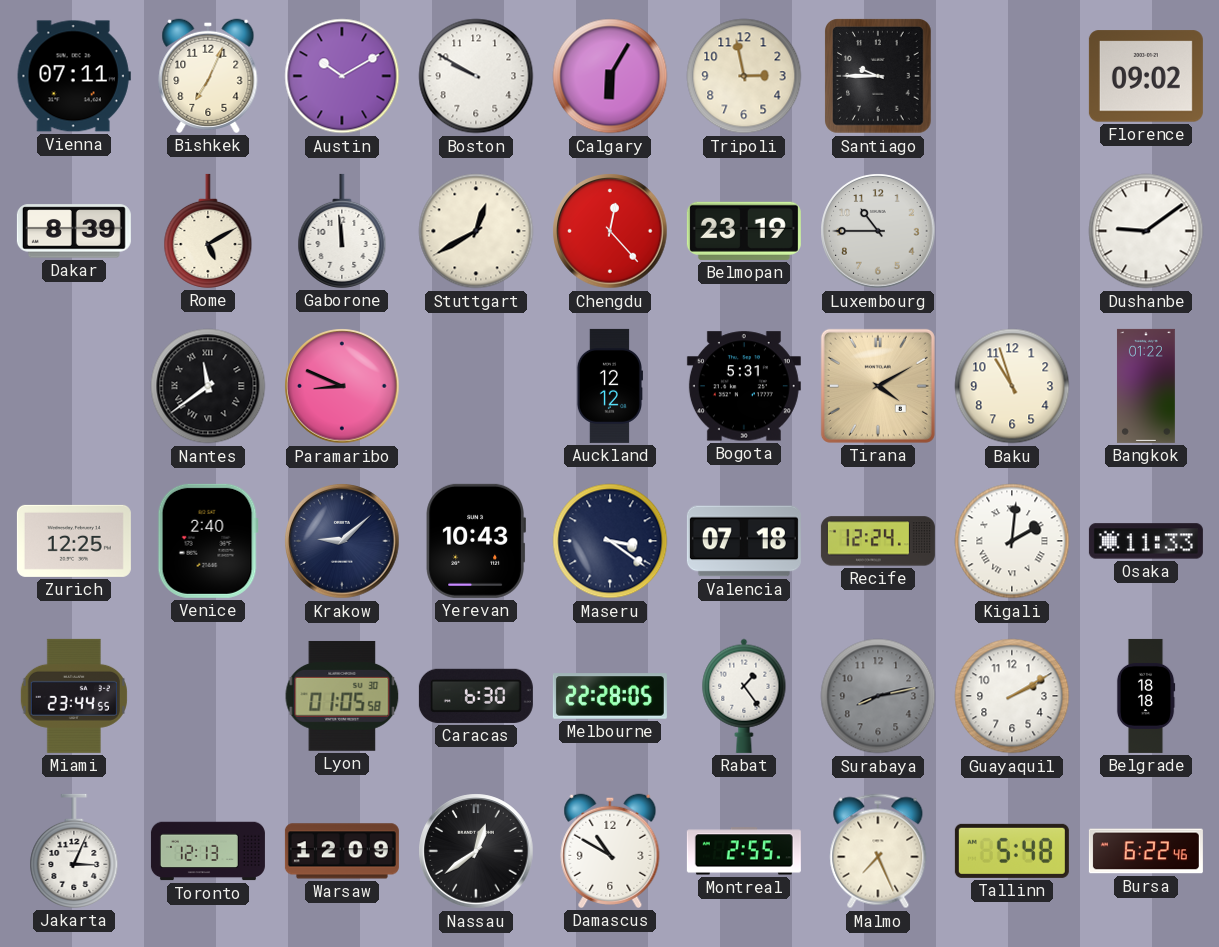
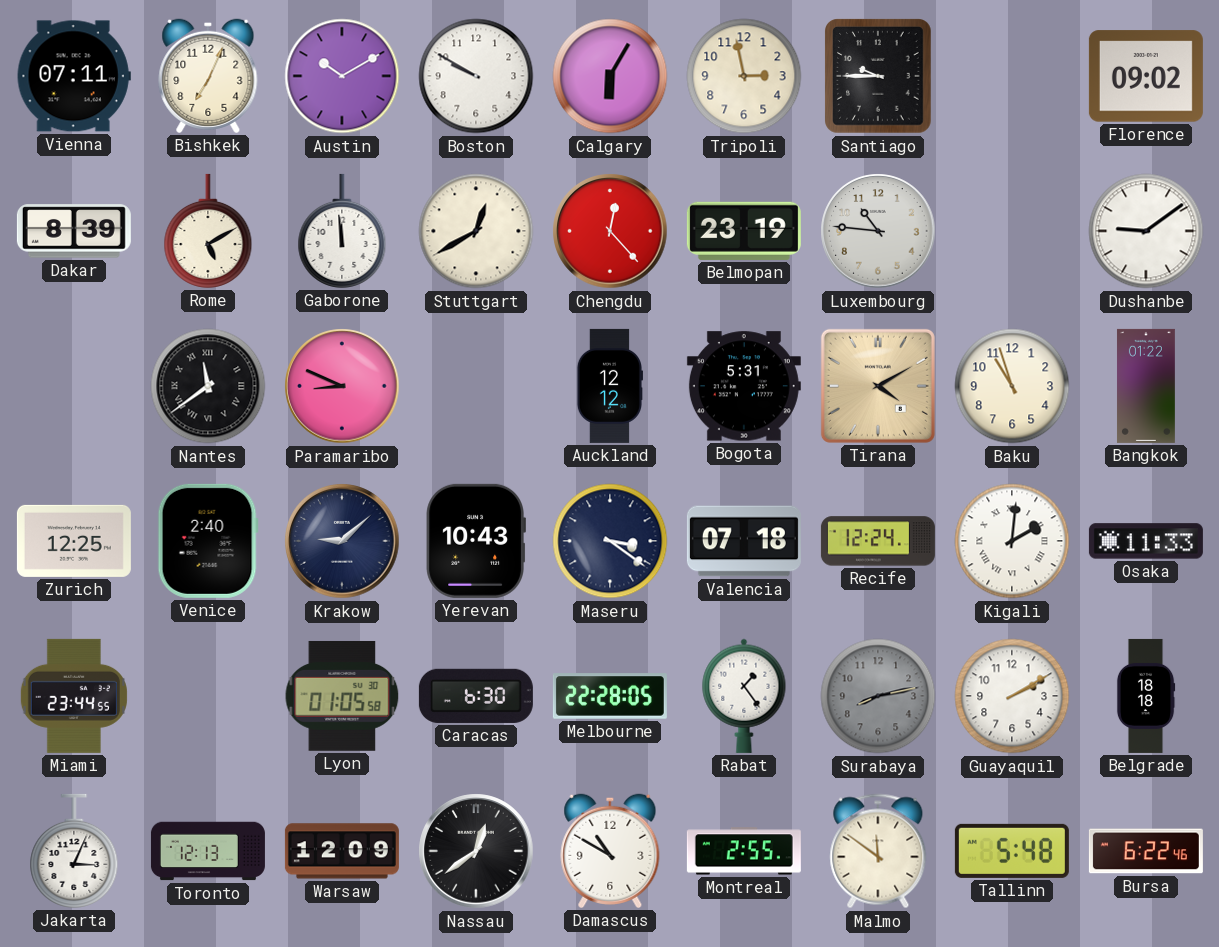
Luxembourg: 10:45 -> 10:46 (878, 231)
Malmo: 7:26 -> 11:51 (878, 851)
